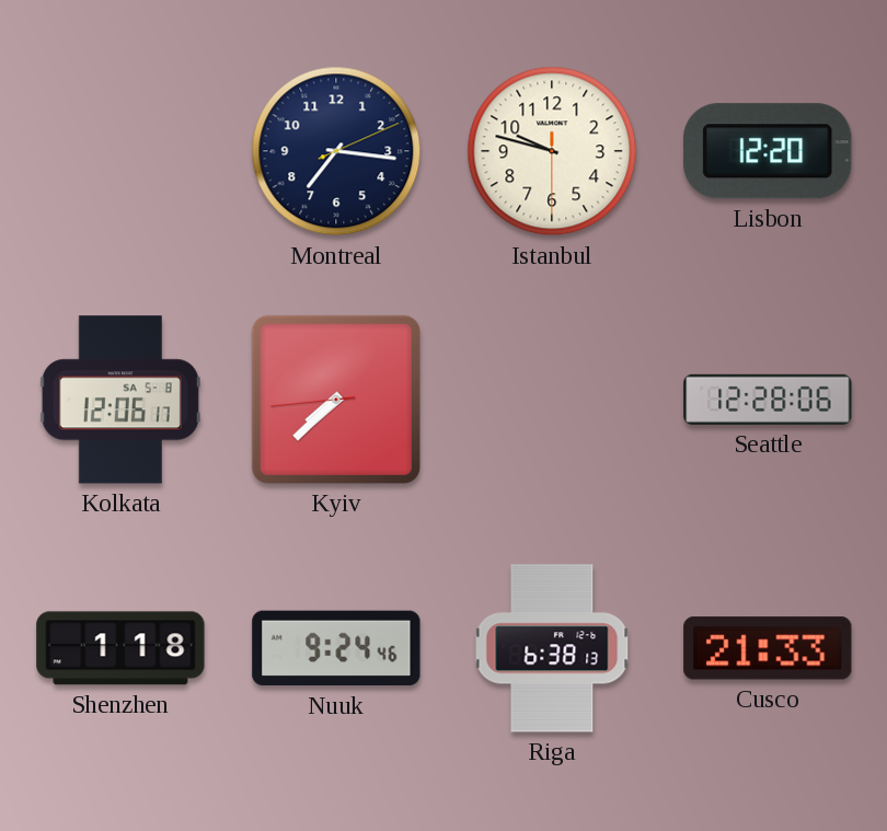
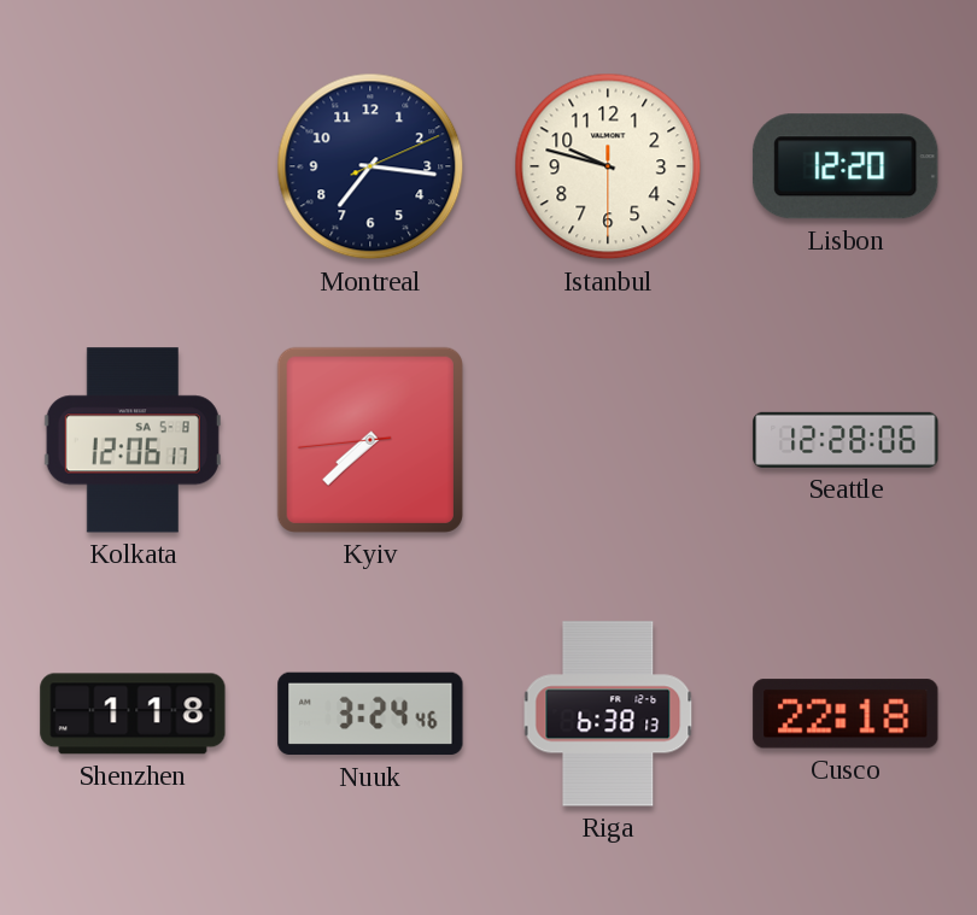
Nuuk: 9:24 -> 3:24 (370, 714)
Cusco: 21:33 -> 22:18 (846, 714)
